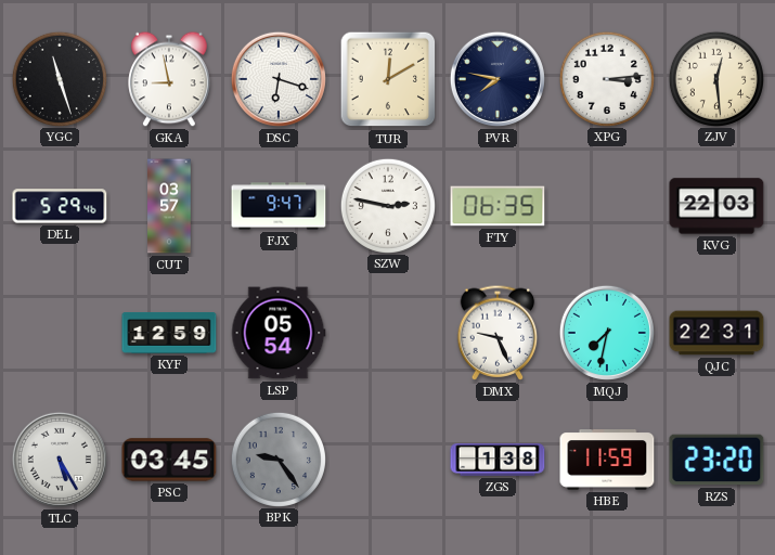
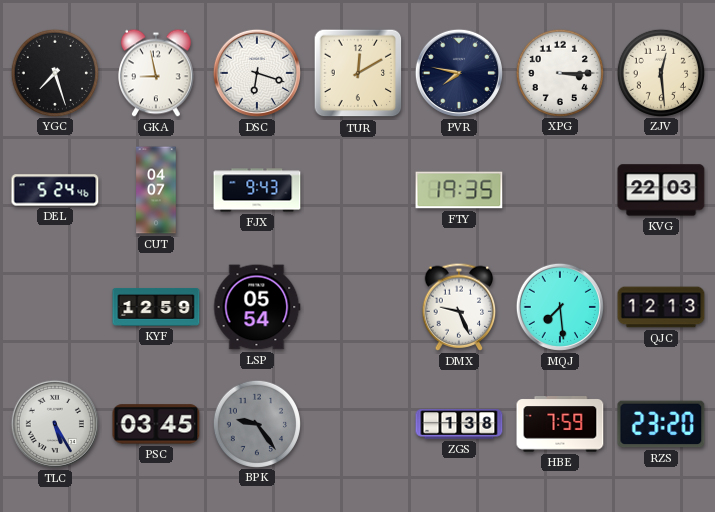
YGC: 11:27 -> 7:27 (54, 72)
XPG: 3:14 -> 3:15 (559, 72)
DEL: 5:29 -> 5:24 (55, 190)
CUT: 03:57 -> 04:07 (156, 190)
FJX: 9:47 -> 9:43 (257, 190)
SZW: 2:47 -> none (387, 205)
FTY: 06:35 -> 19:35 (459, 190)
MQJ: 7:32 -> 7:29 (560, 307)
QJC: 22:31 -> 12:13 (661, 307)
HBE: 11:59 -> 7:59 (560, 424)
